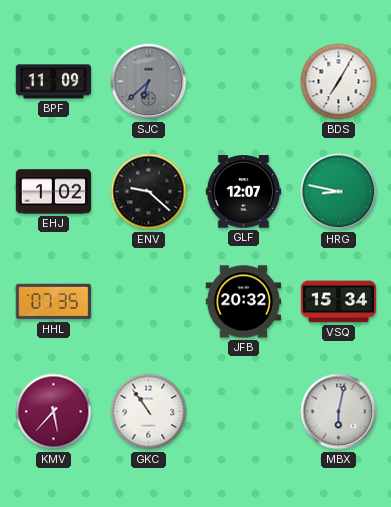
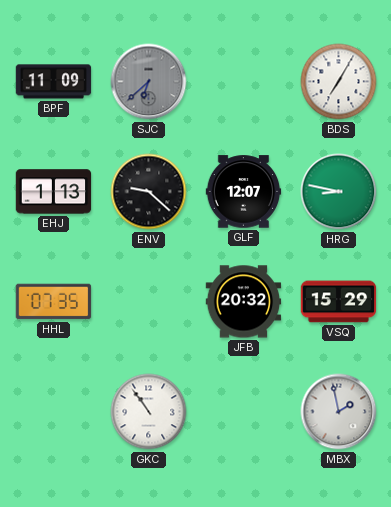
EHJ: 1:02 -> 1:13 (54, 192)
VSQ: 15:34 -> 15:29 (339, 302)
KMV: 5:37 -> none (54, 412)
MBX: 6:02 -> 1:58 (339, 412)
